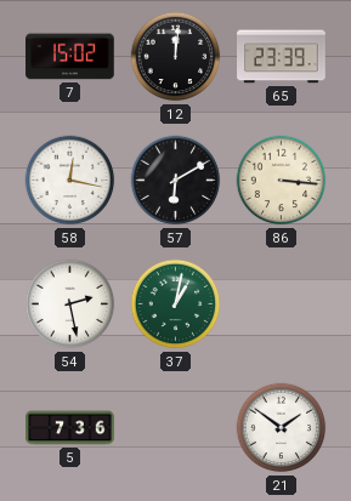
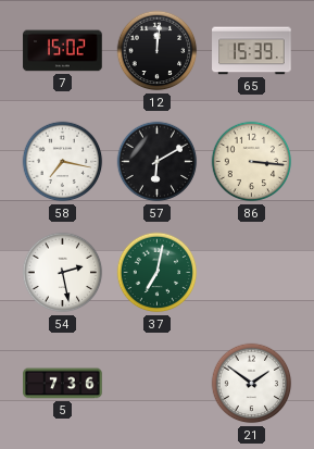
65: 23:39 -> 15:39 (252, 51)
58: 12:17 -> 7:17 (63, 162)
37: 1:02 -> 7:02 (158, 273)
